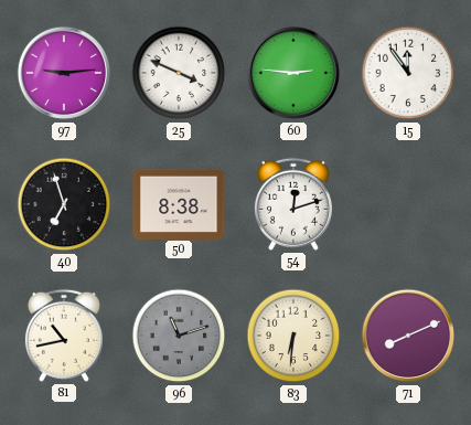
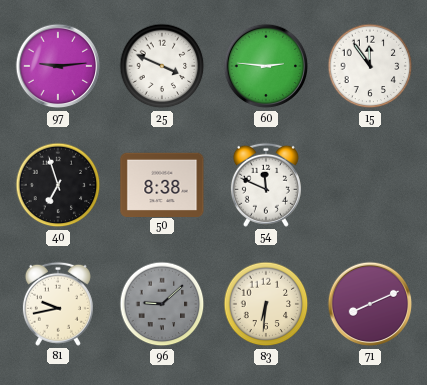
54: 12:12 -> 11:49 (266, 185)
81: 10:43 -> 9:43 (58, 304)
96: 11:12 -> 9:08 (162, 304)
